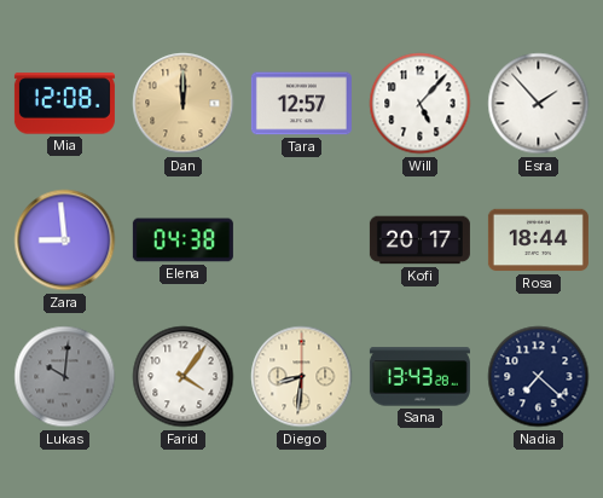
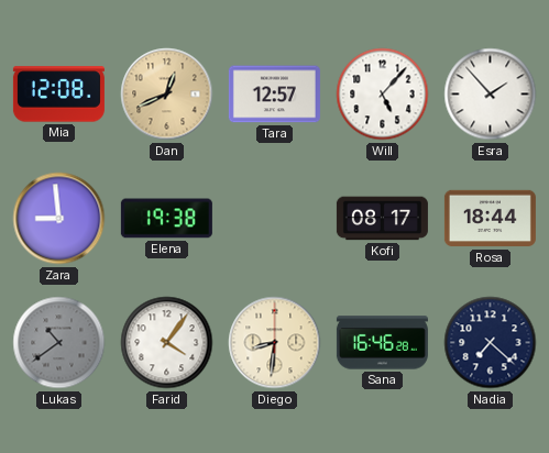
Dan: 12:00 -> 12:41 (167, 95)
Elena: 04:38 -> 19:38 (166, 219)
Kofi: 20:17 -> 08:17 (382, 219)
Lukas: 10:01 -> 10:39 (59, 343)
Sana: 13:43 -> 16:46 (382, 343)
